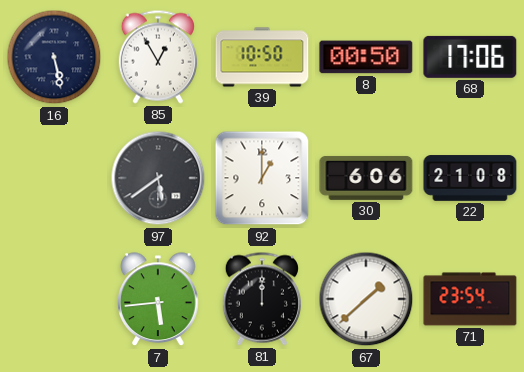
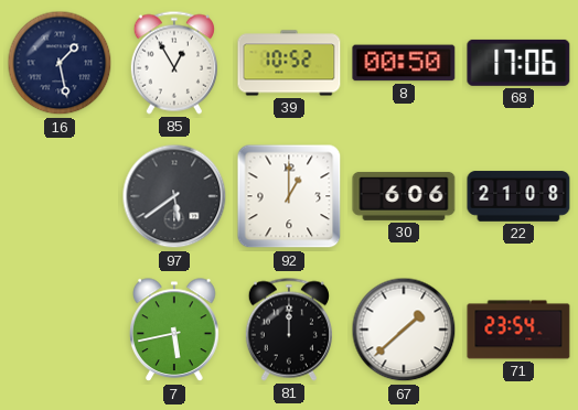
16: 5:28 -> 1:28 (60, 63)
39: 10:50 -> 10:52 (289, 63)
7: 5:44 -> 5:43 (174, 331)
